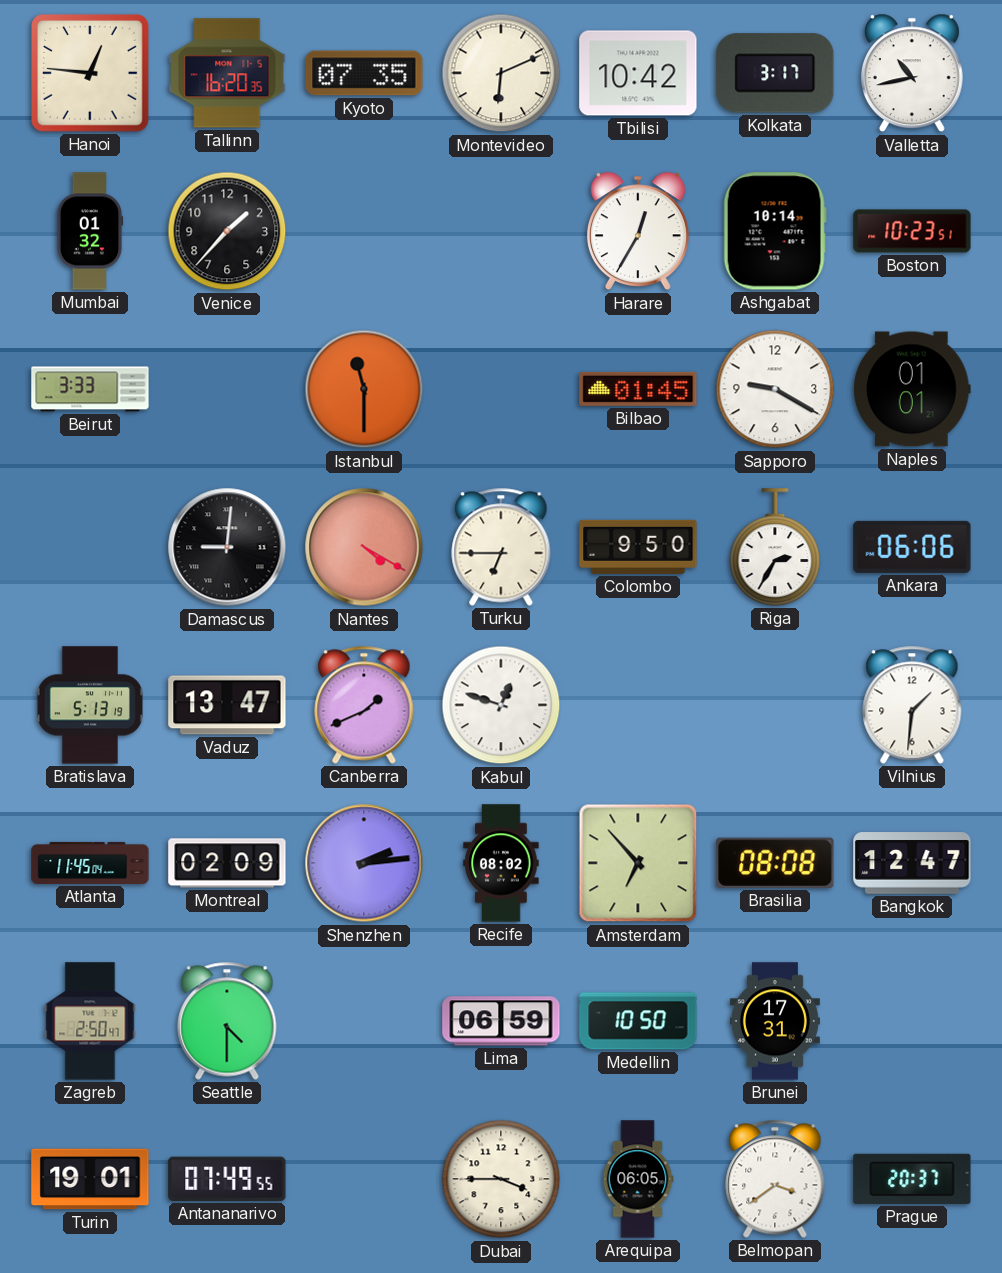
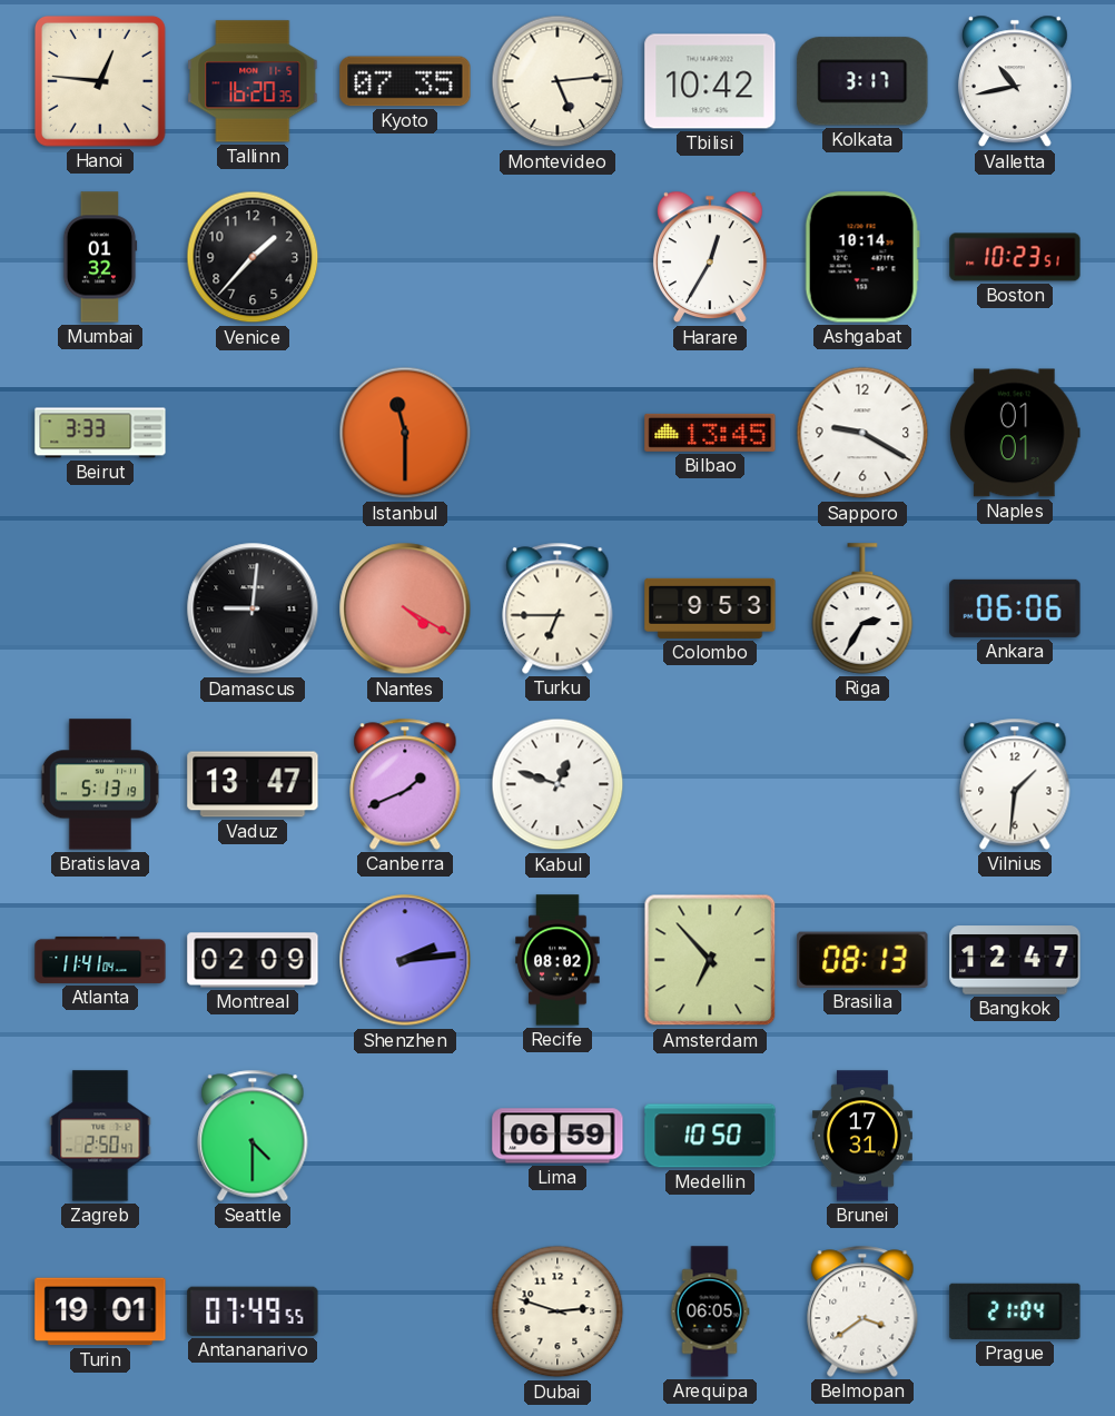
Montevideo: 6:11 -> 5:14 (557, 81)
Bilbao: 01:45 -> 13:45 (710, 433)
Colombo: 9:50 -> 9:53 (710, 608)
Atlanta: 11:45 -> 11:41 (100, 960)
Brasilia: 08:08 -> 08:13 (862, 960)
Dubai: 3:45 -> 2:48 (557, 1311)
Prague: 20:37 -> 21:04 (1015, 1311)
